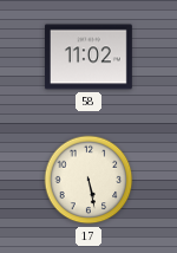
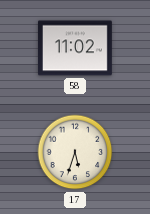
17: 5:28 -> 5:33 (75, 152)
